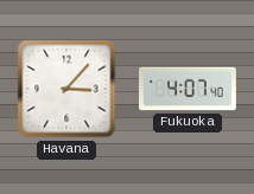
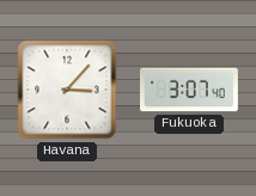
Fukuoka: 4:07 -> 3:07 (190, 90)
